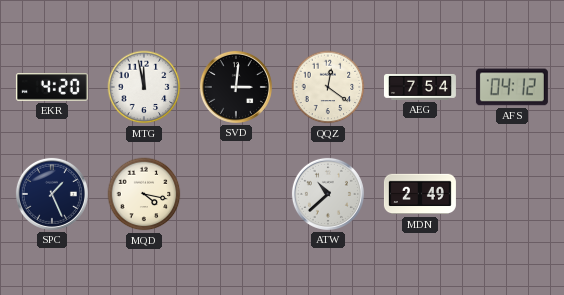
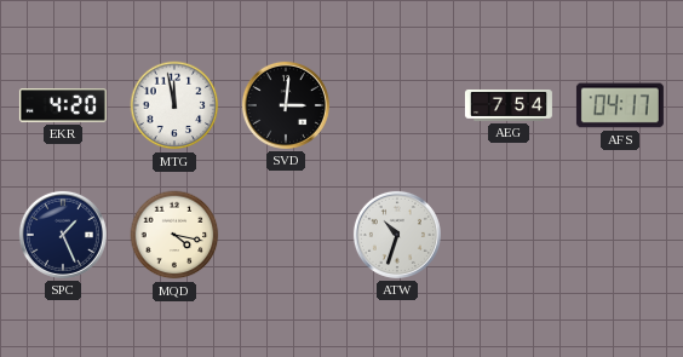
QQZ: 12:21 -> none (328, 87)
AFS: 04:12 -> 04:17 (620, 105)
ATW: 10:38 -> 10:33 (397, 235)
MDN: 2:49 -> none (420, 194)
